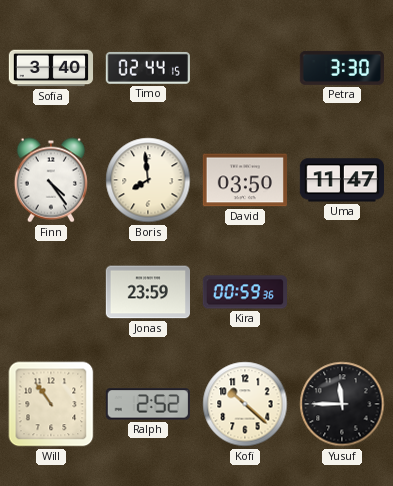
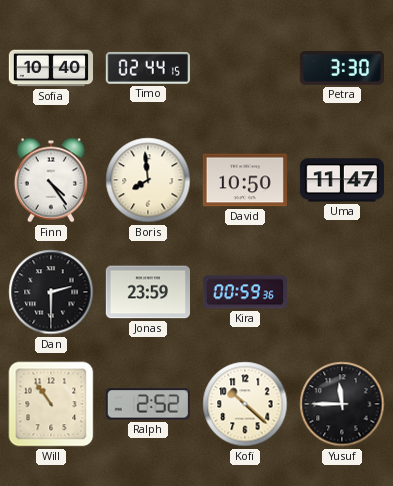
Sofia: 3:40 -> 10:40 (51, 68)
David: 03:50 -> 10:50 (244, 180)
Dan: none -> 2:30 (51, 292)
